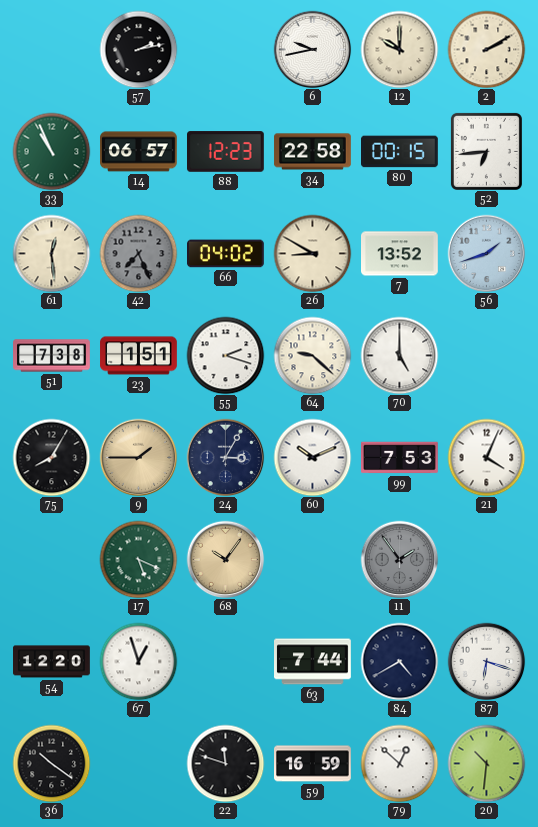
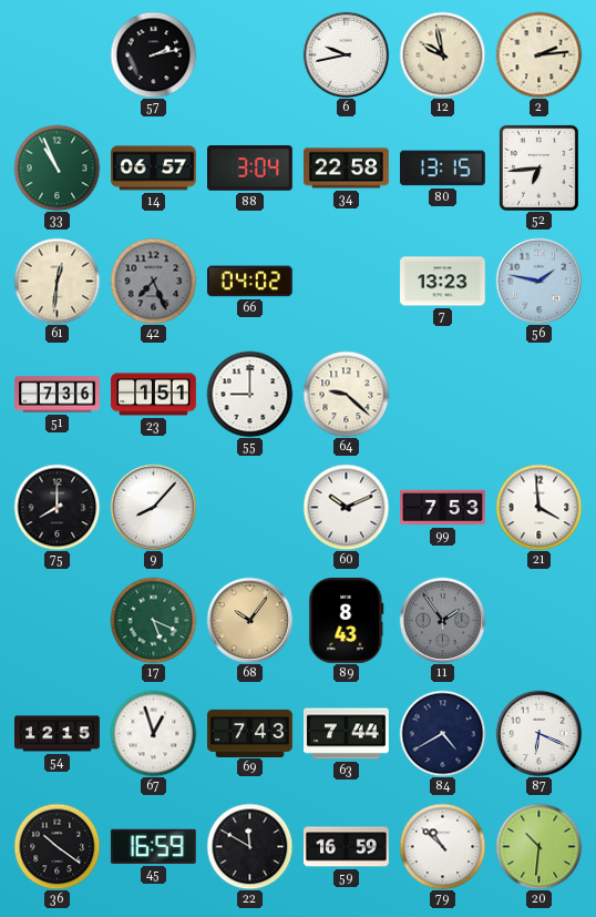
12: 10:00 -> 9:58 (442, 54)
2: 2:10 -> 2:14 (538, 54)
88: 12:23 -> 3:04 (250, 169)
80: 00:15 -> 13:15 (443, 169)
61: 12:29 -> 12:31 (56, 281)
26: 8:50 -> none (312, 253)
7: 13:52 -> 13:23 (443, 282)
56: 1:42 -> 1:47 (538, 281)
51: 7:38 -> 7:36 (58, 395)
55: 2:18 -> 9:00 (249, 394)
70: 5:00 -> none (399, 355)
75: 8:05 -> 8:00 (56, 507)
9: 1:45 -> 8:07 (153, 507)
9 dial: champagne -> white (153, 507)
24: 3:05 -> none (225, 457)
21: 4:04 -> 3:59 (538, 507)
89: none -> 8:43 (347, 621)
54: 12:20 -> 12:15 (58, 734)
69: none -> 7:43 (250, 733)
87: 6:18 -> 6:19 (538, 733)
45: none -> 16:59 (153, 846)
22: 11:48 -> 11:50 (249, 846)
79: 12:52 -> 10:52 (442, 846)
